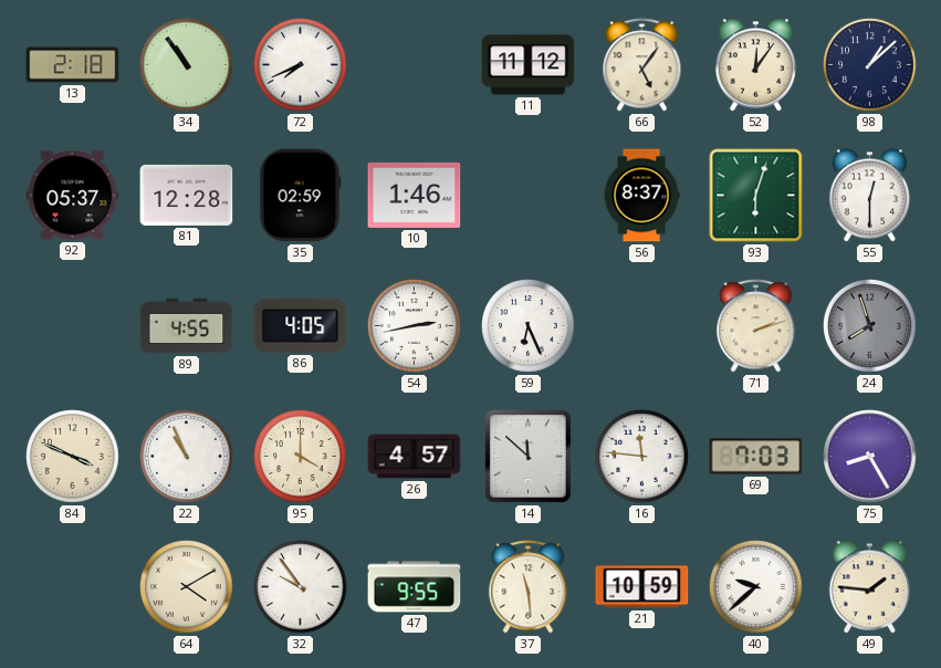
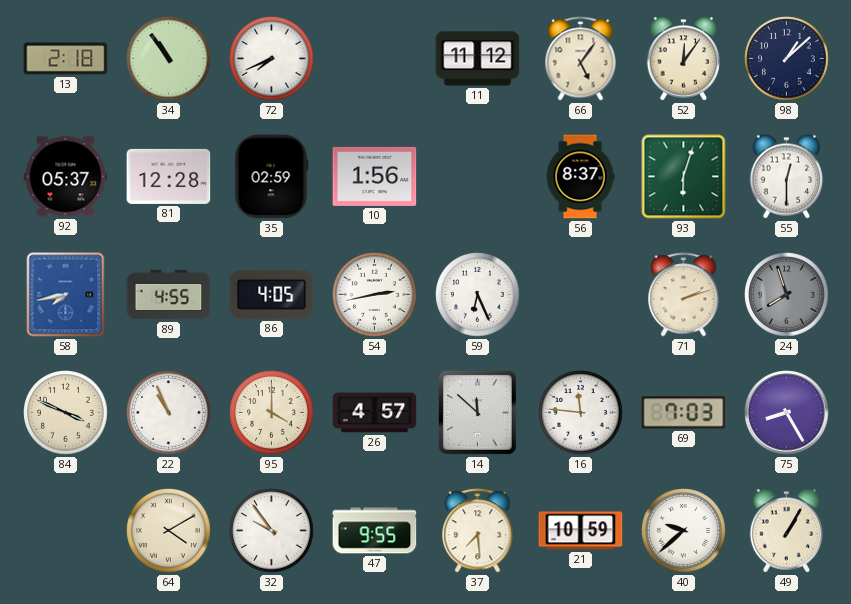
10: 1:46 -> 1:56 (375, 176)
58: none -> 7:43 (66, 295)
37: 11:29 -> 7:29 (478, 531)
49: 1:46 -> 1:05 (787, 531)
